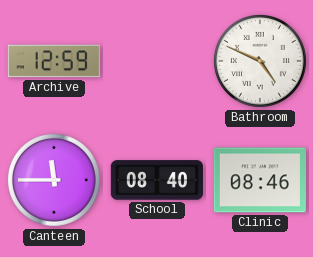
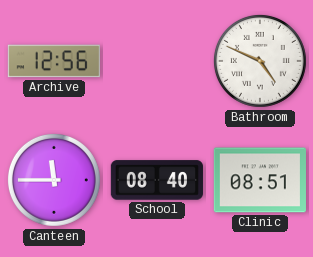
Archive: 12:59 -> 12:56 (54, 61)
Clinic: 08:46 -> 08:51 (260, 180)
